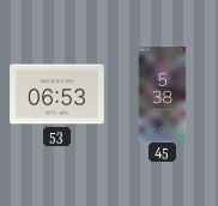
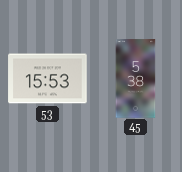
53: 06:53 -> 15:53 (48, 79)
